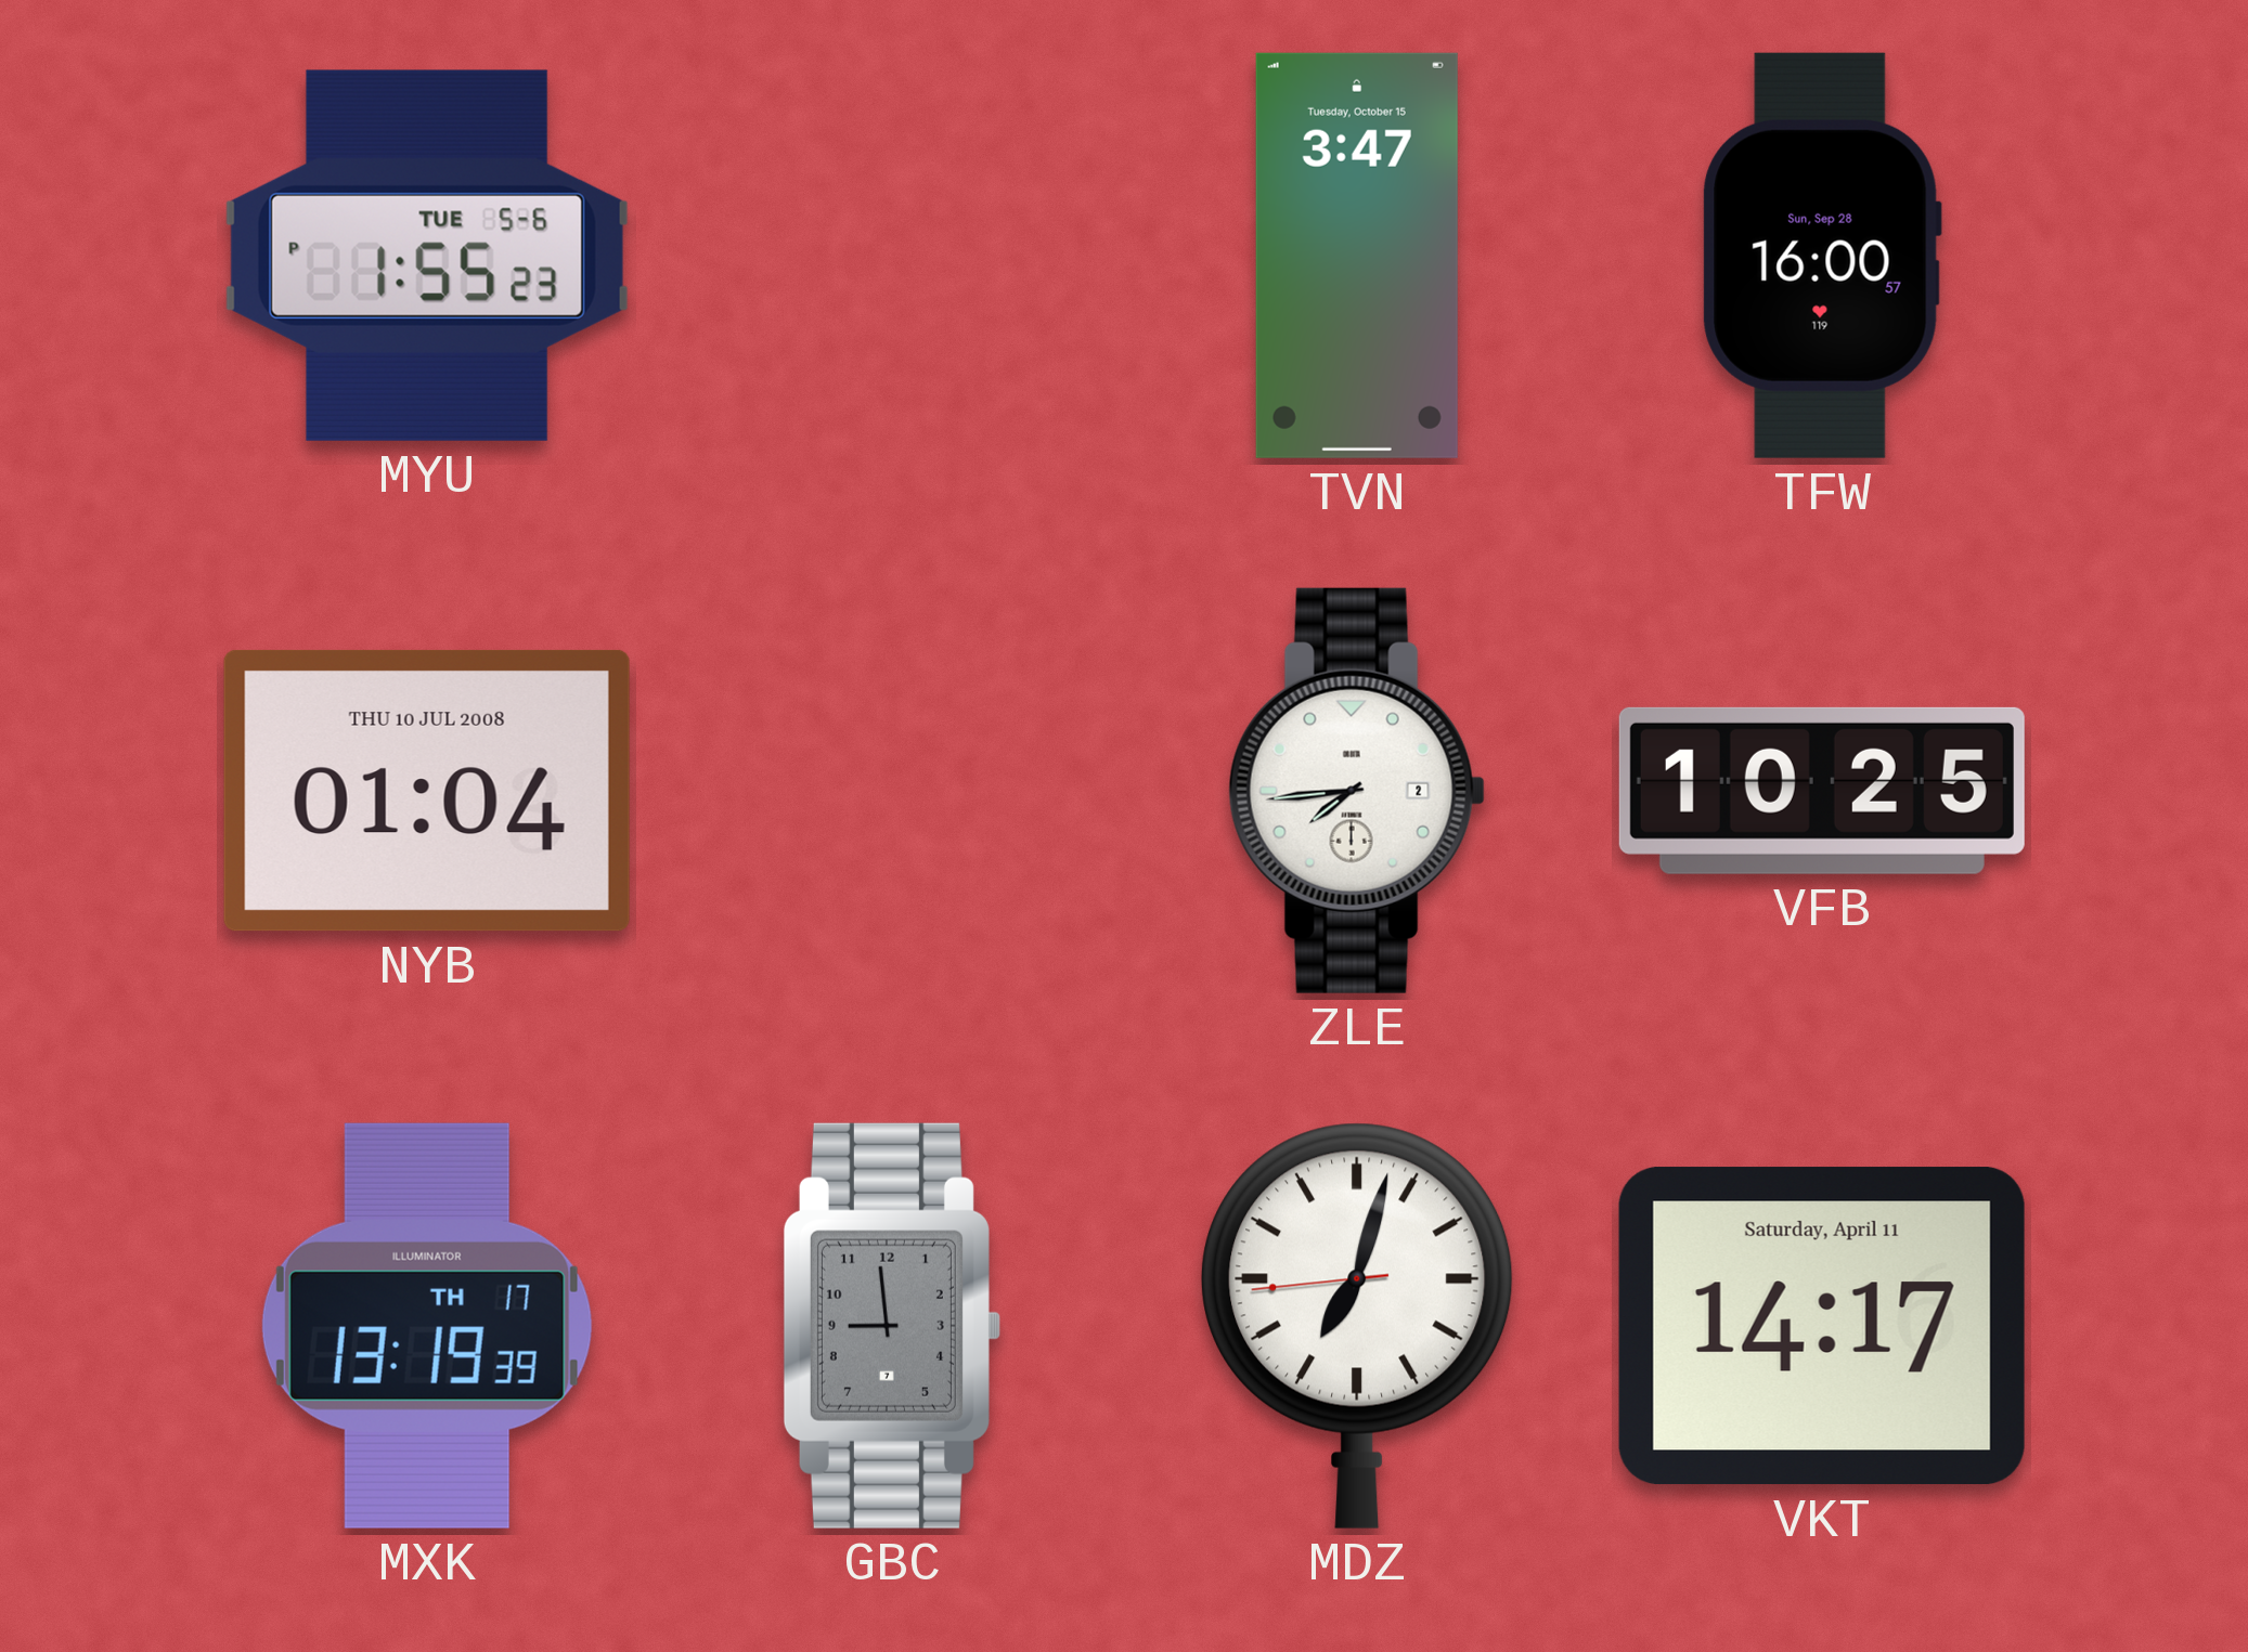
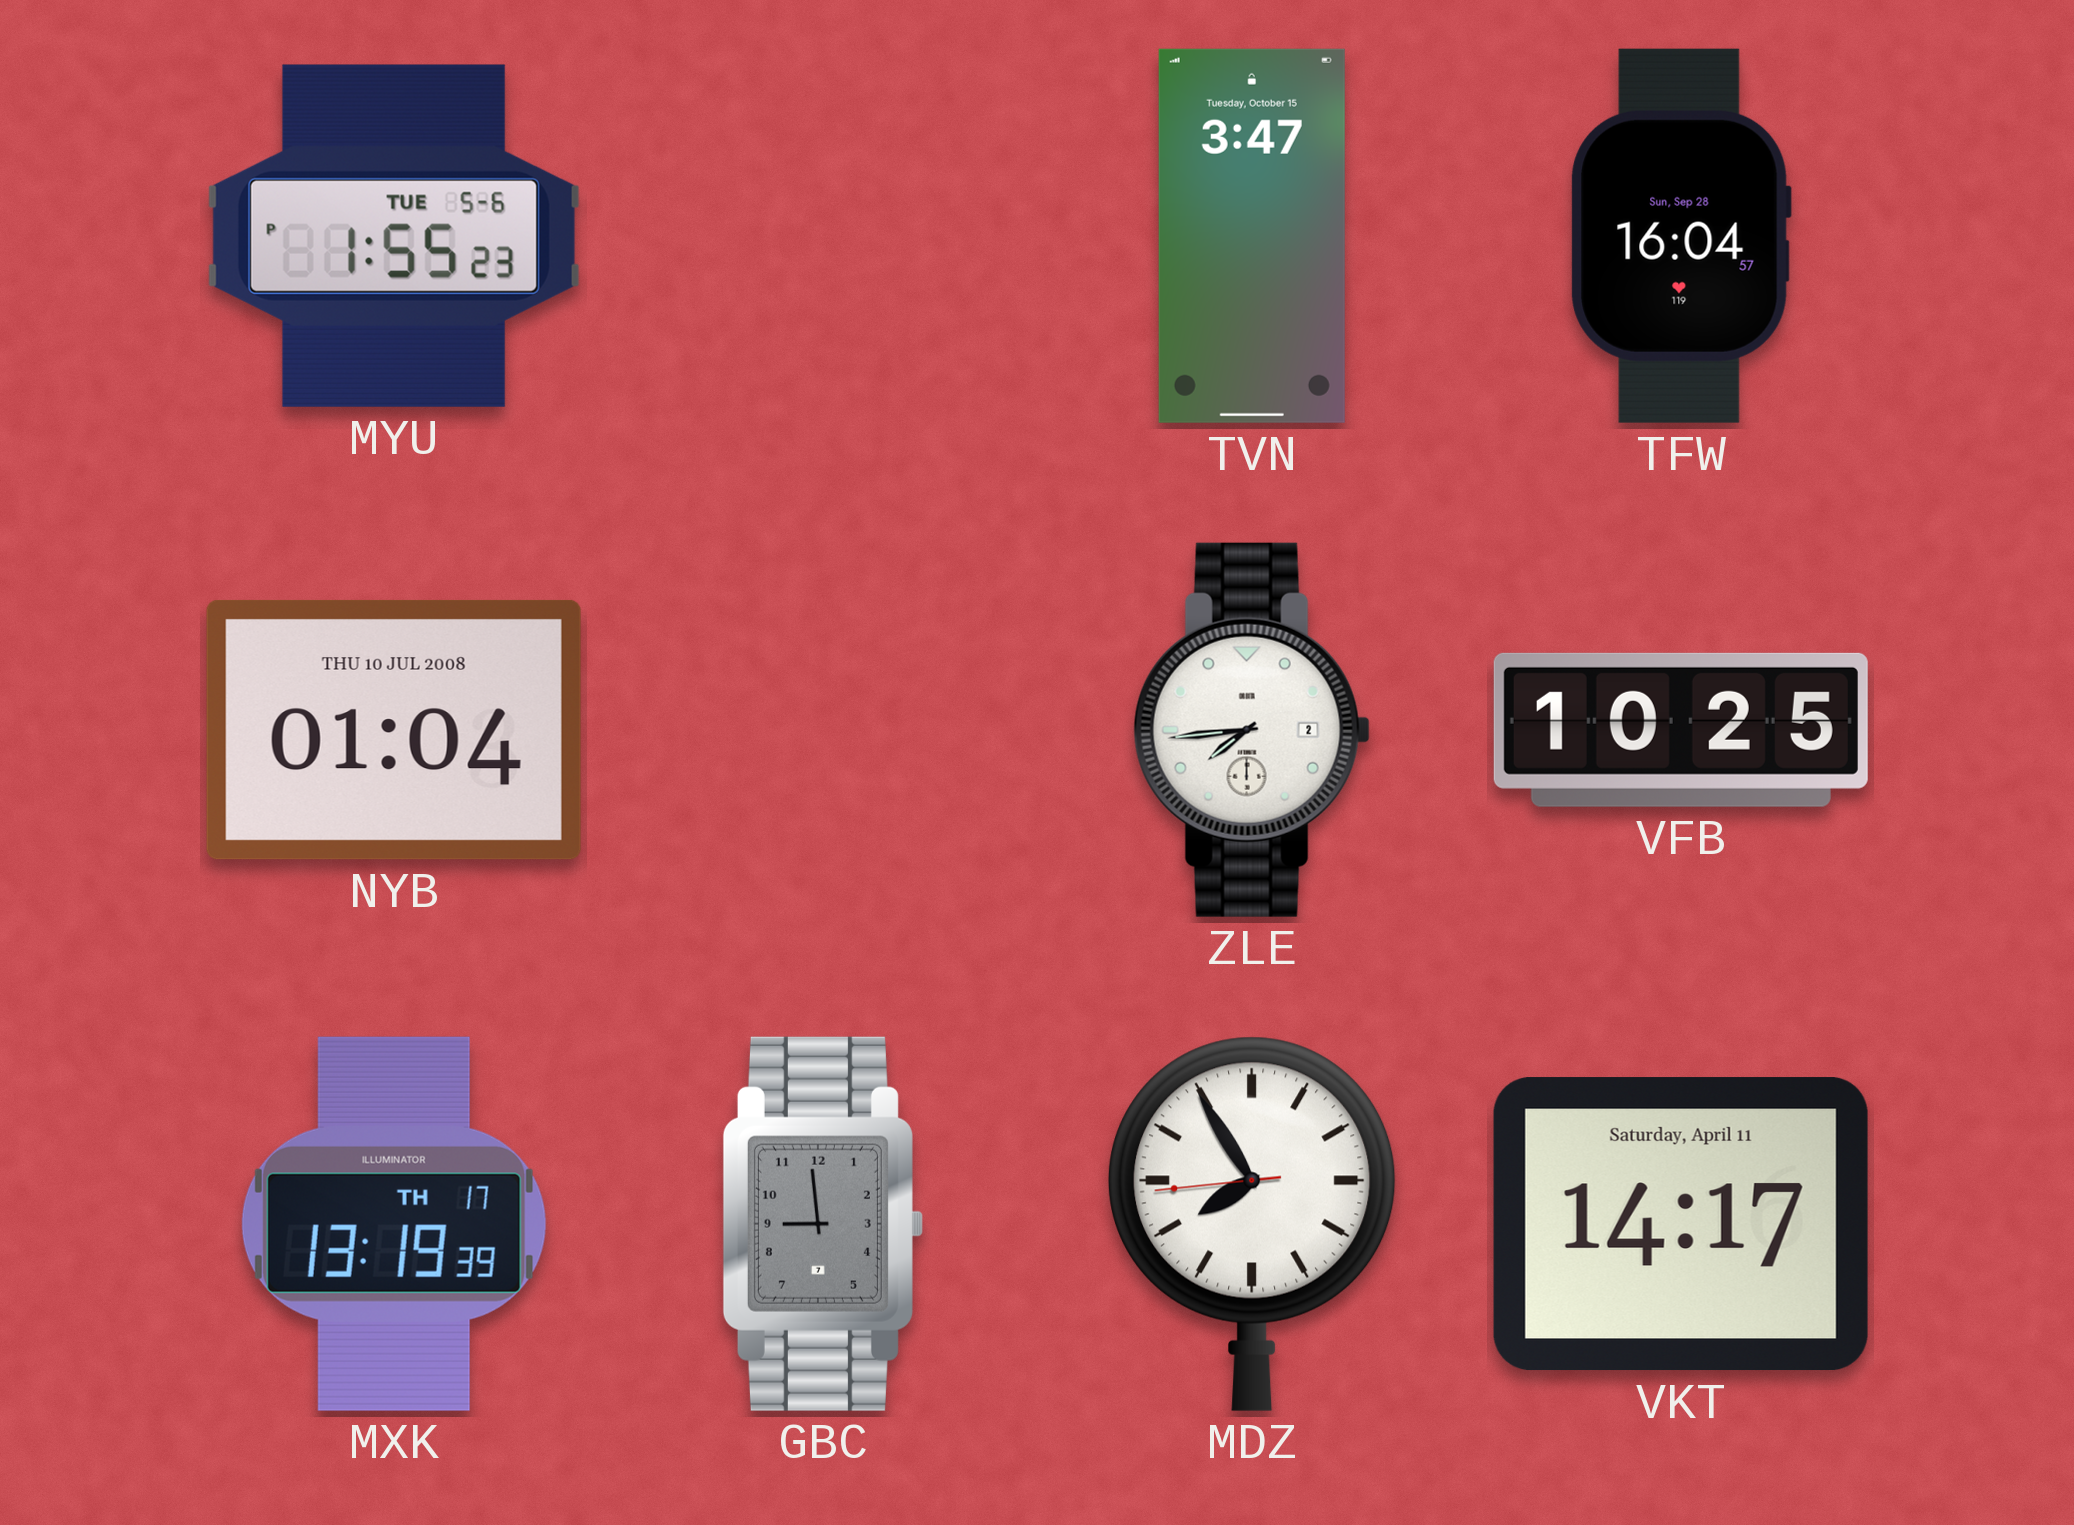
TFW: 16:00 -> 16:04 (1681, 236)
MDZ: 7:02 -> 7:54 (1252, 1224)
